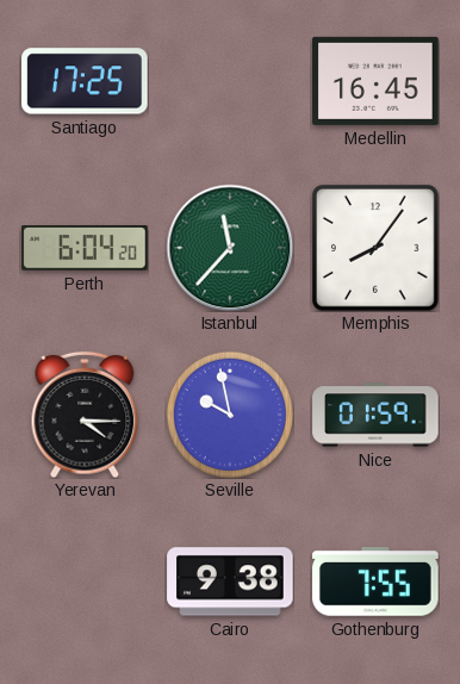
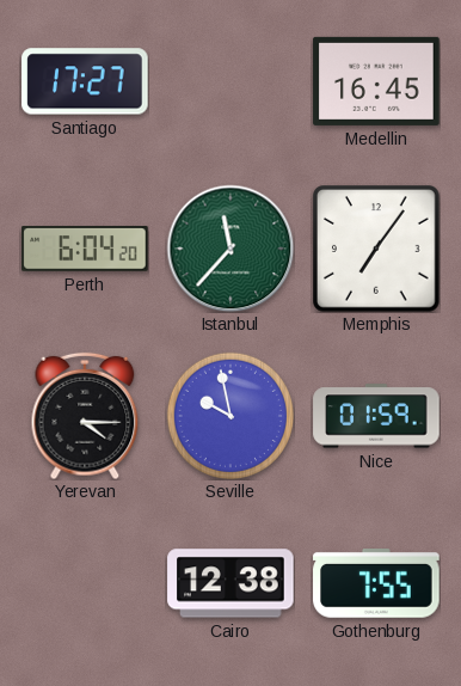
Santiago: 17:25 -> 17:27 (85, 81)
Memphis: 8:06 -> 7:06 (376, 249)
Cairo: 9:38 -> 12:38 (230, 583)
